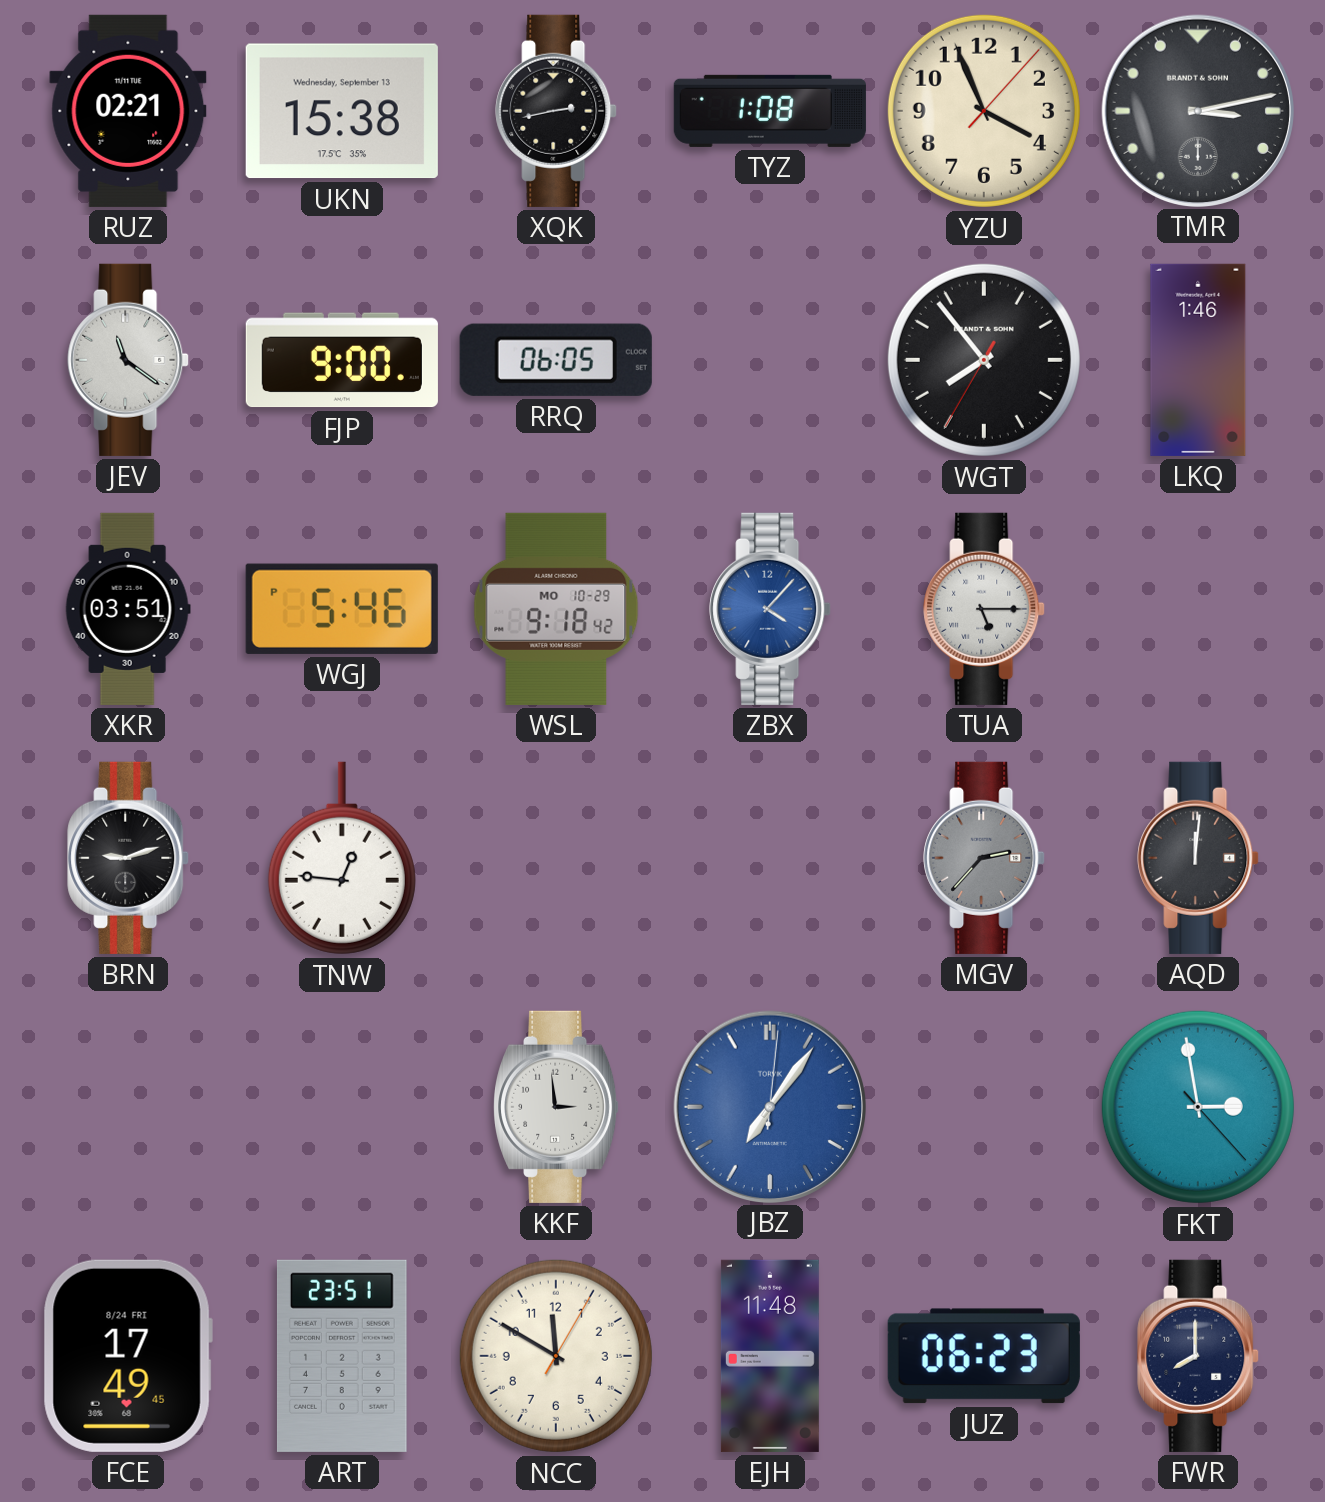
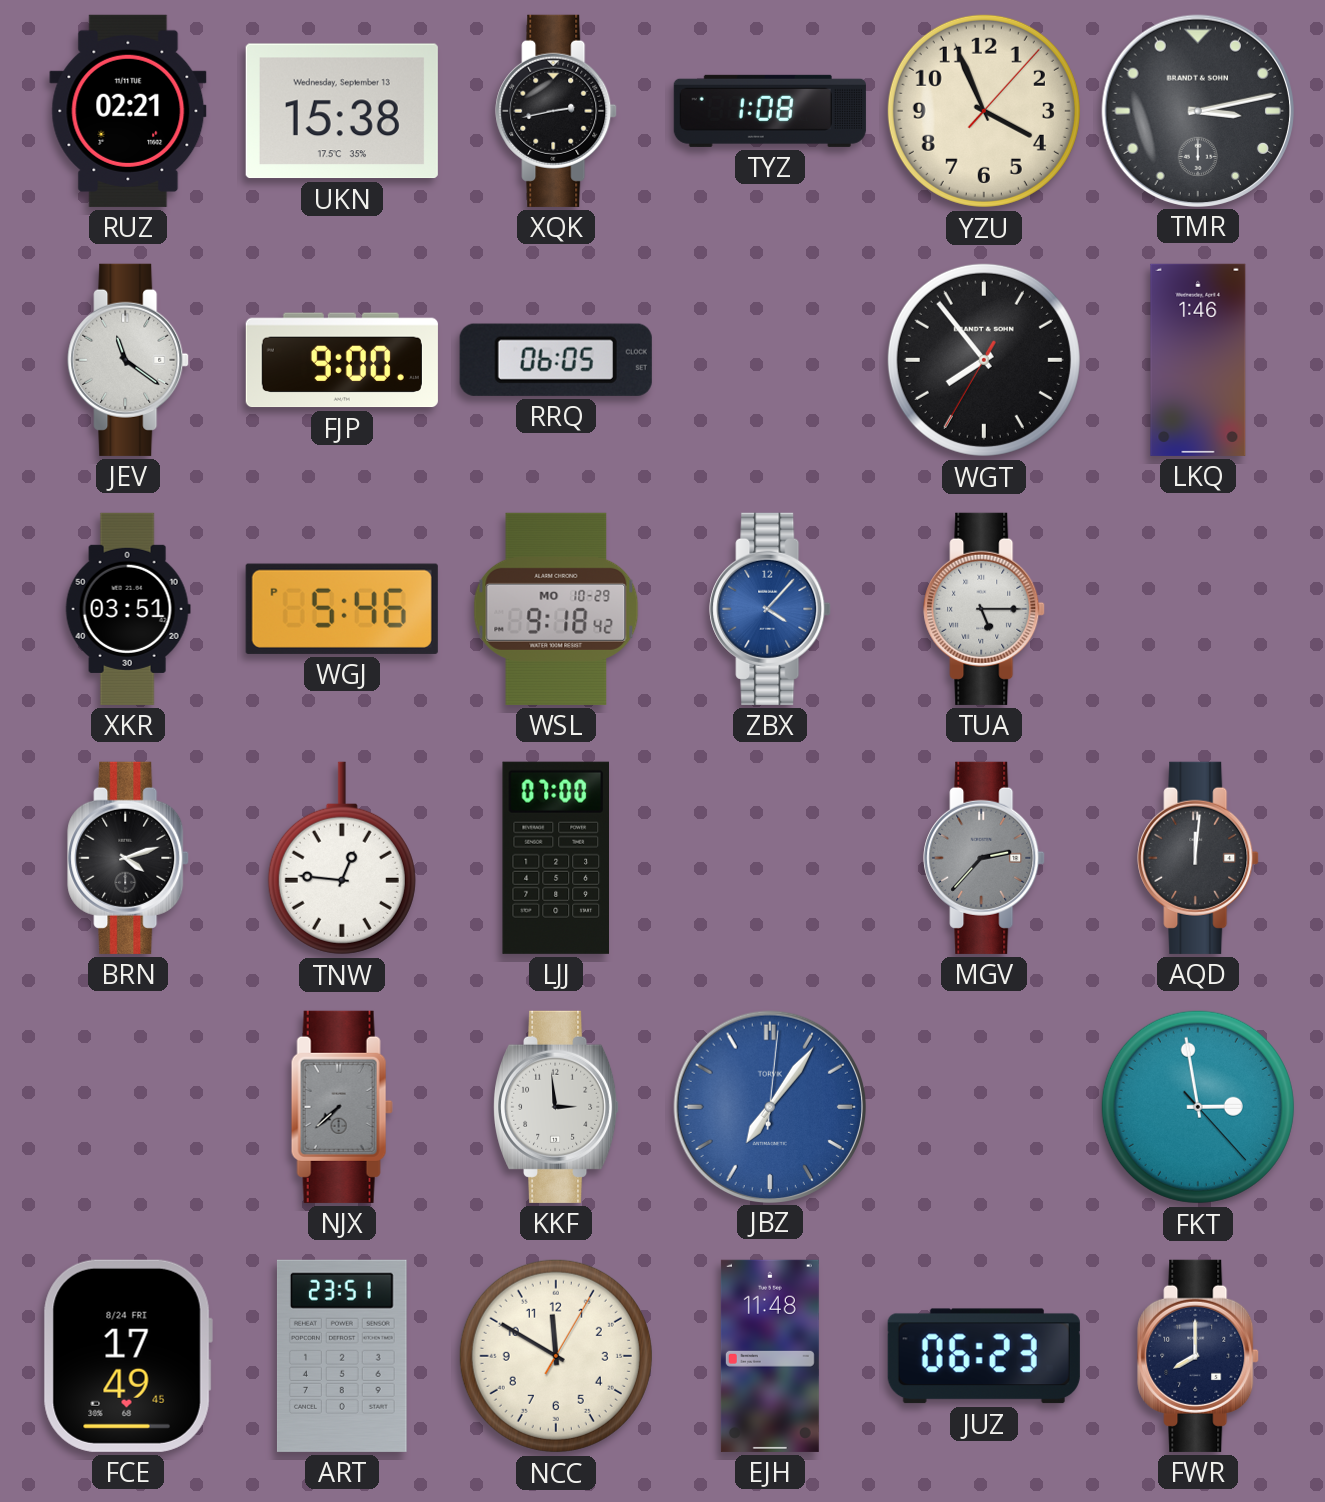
BRN: 9:12 -> 4:12 (128, 858)
LJJ: none -> 07:00 (555, 858)
NJX: none -> 7:38 (342, 1107)
